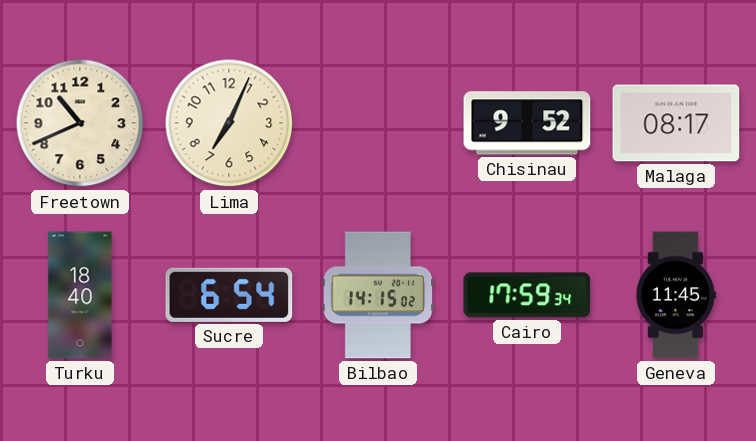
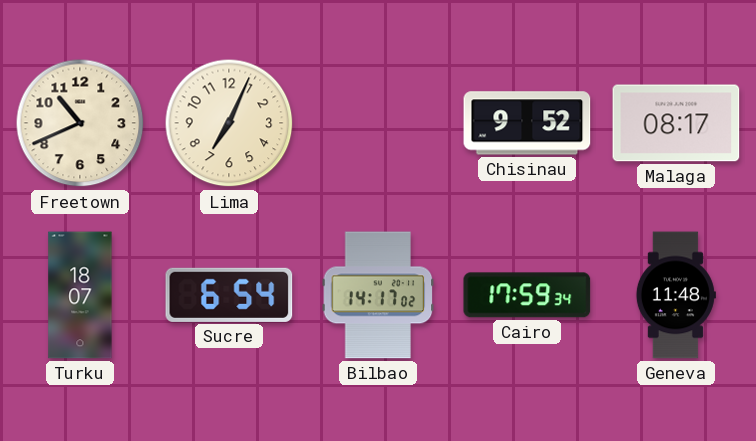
Turku: 18:40 -> 18:07 (80, 295)
Bilbao: 14:15 -> 14:17 (378, 295)
Geneva: 11:45 -> 11:48 (676, 295)
